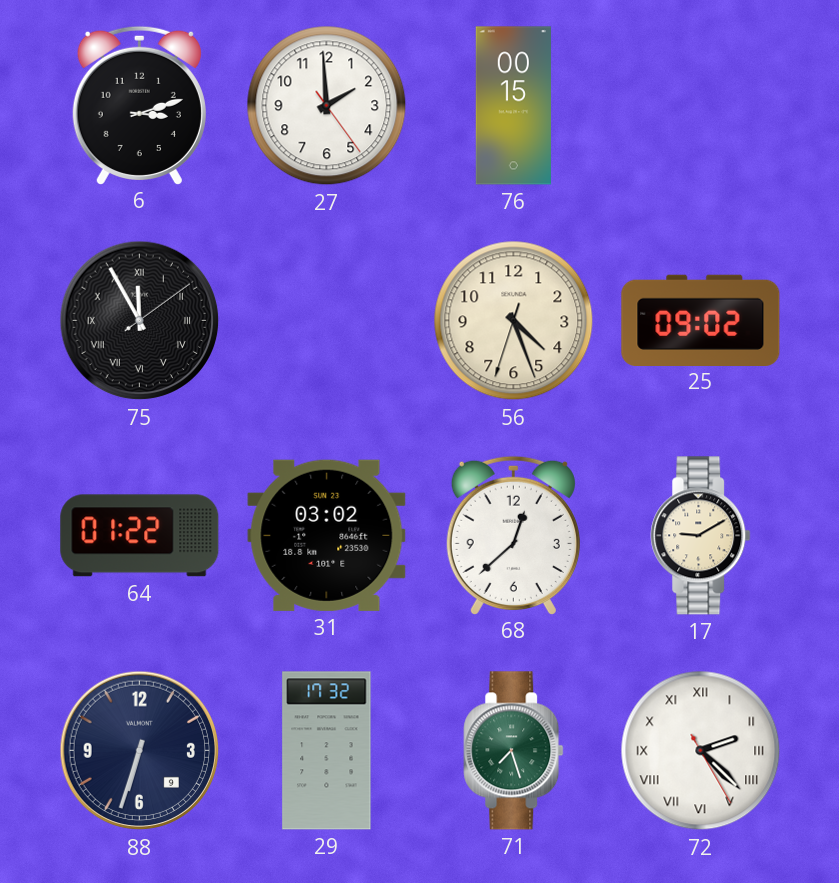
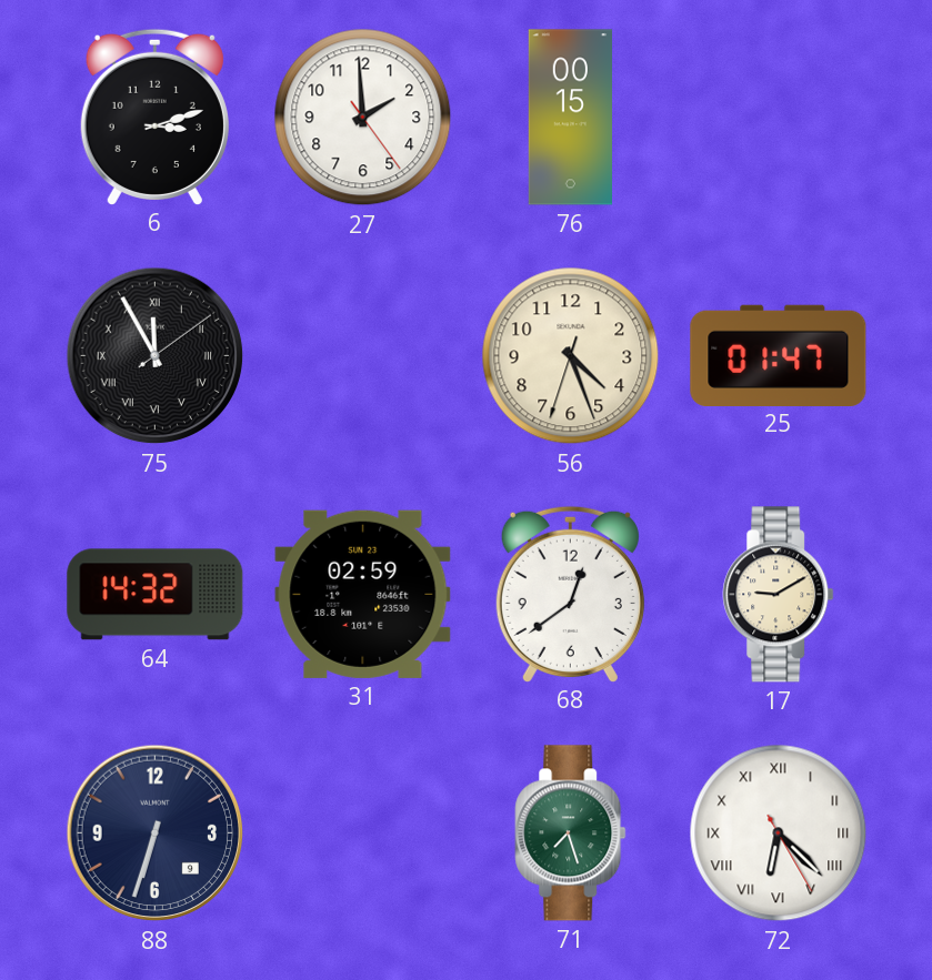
25: 09:02 -> 01:47 (779, 355)
64: 01:22 -> 14:32 (156, 595)
31: 03:02 -> 02:59 (363, 594)
68: 12:38 -> 12:39 (570, 594)
29: 17:32 -> none (327, 751)
72: 2:22 -> 6:22 (779, 833)
